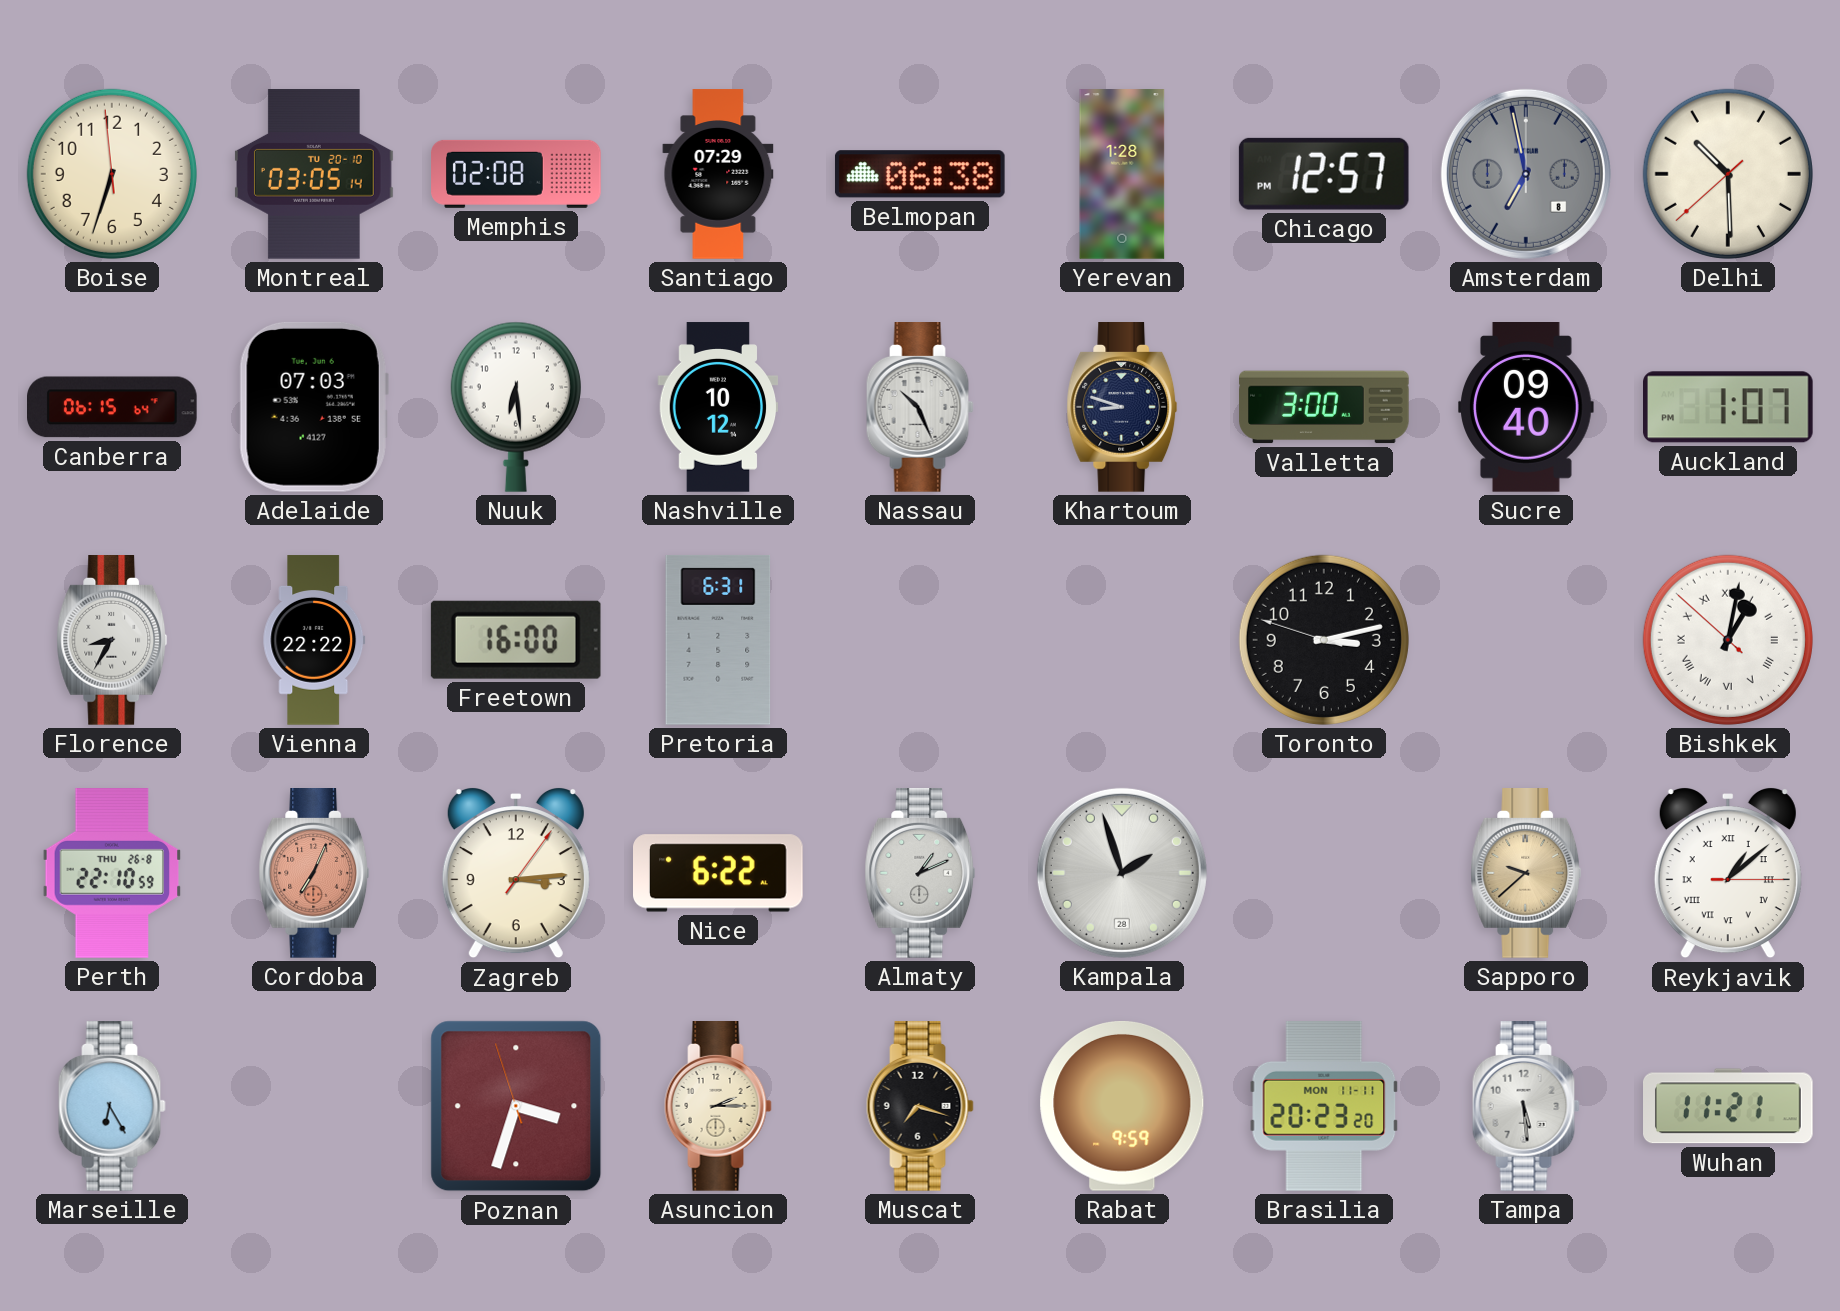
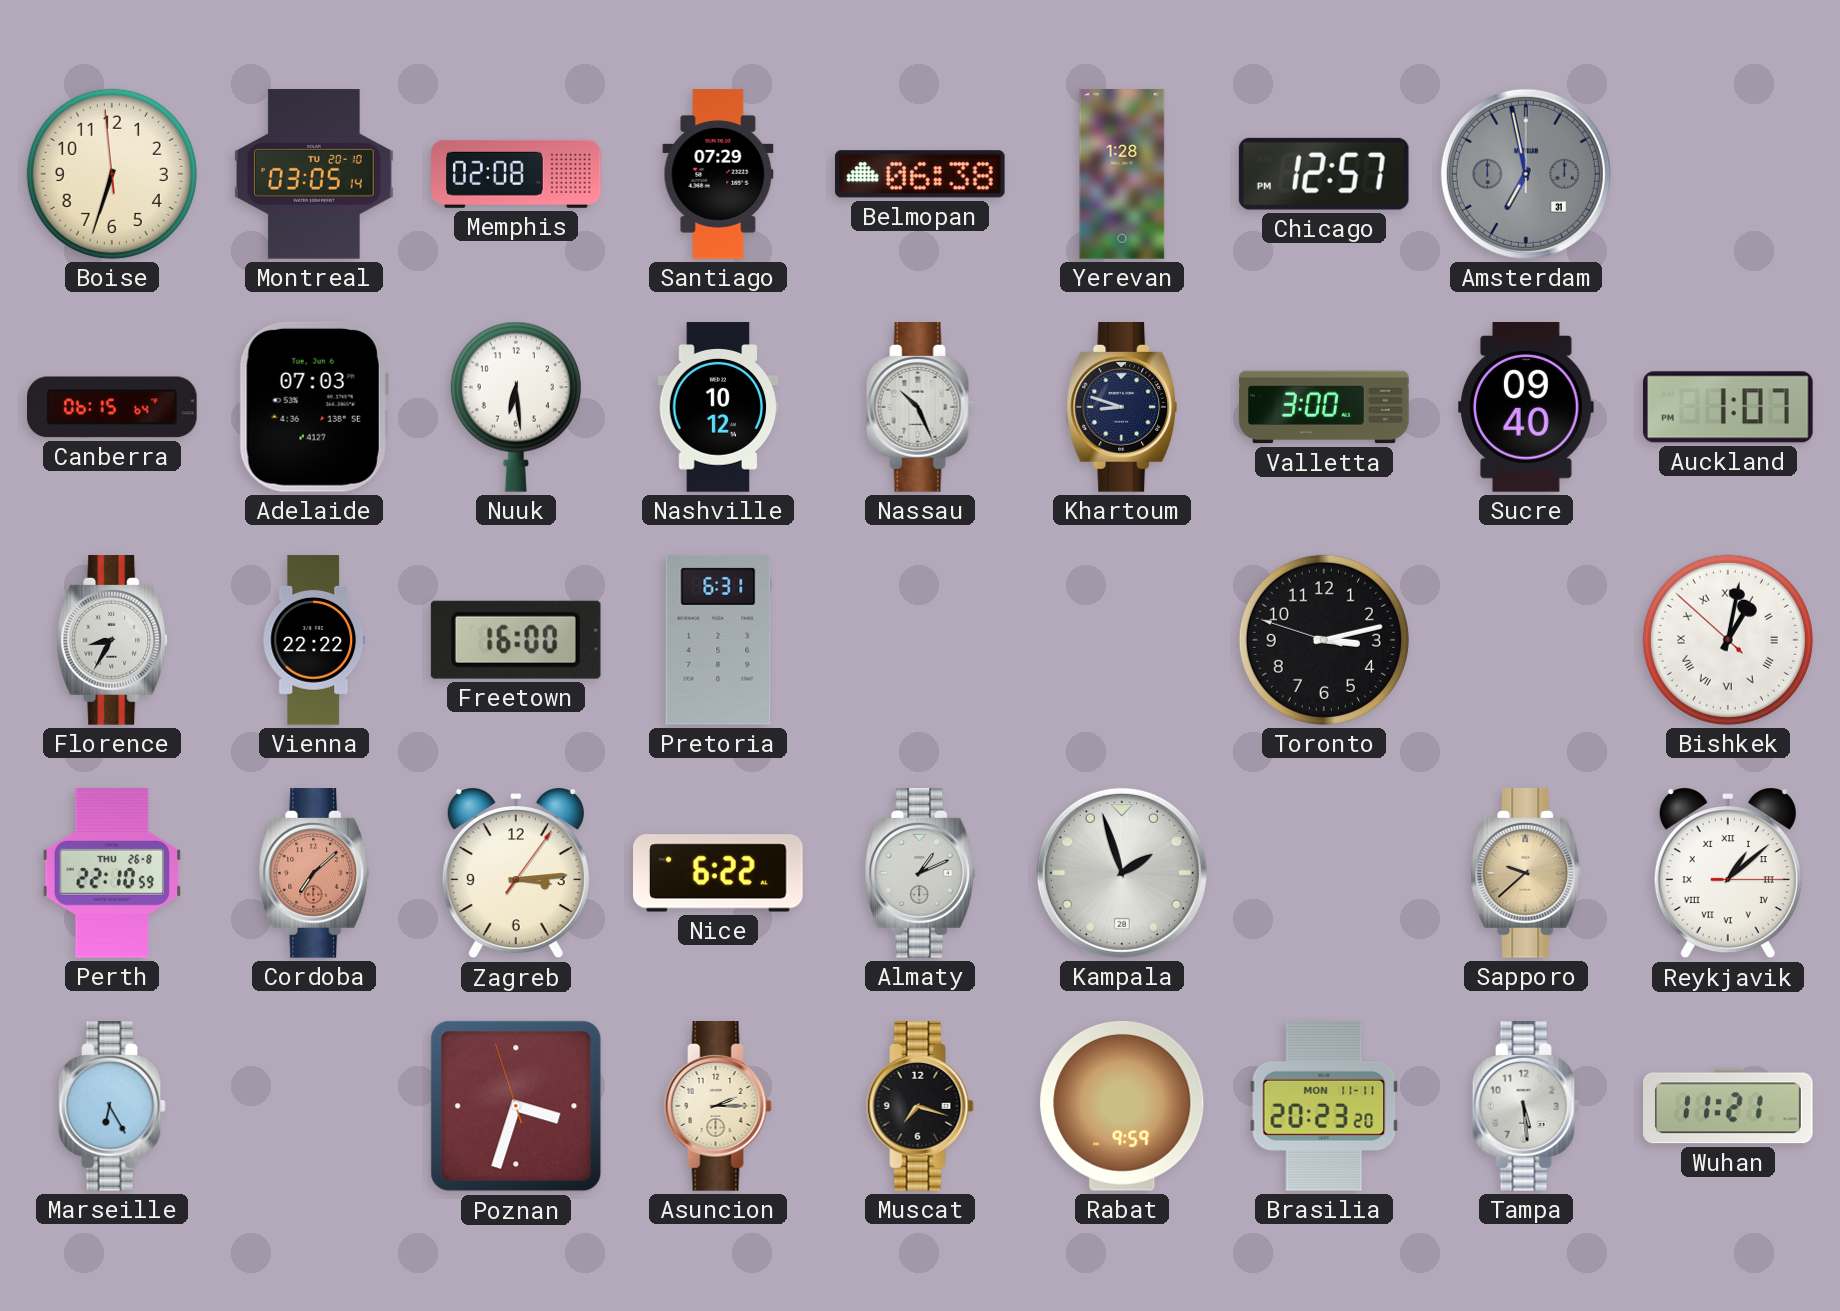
Amsterdam date: 8 -> 31 (1526, 174)
Delhi: 10:29 -> none (1728, 174)
Cordoba: 7:04 -> 7:08 (314, 874)
